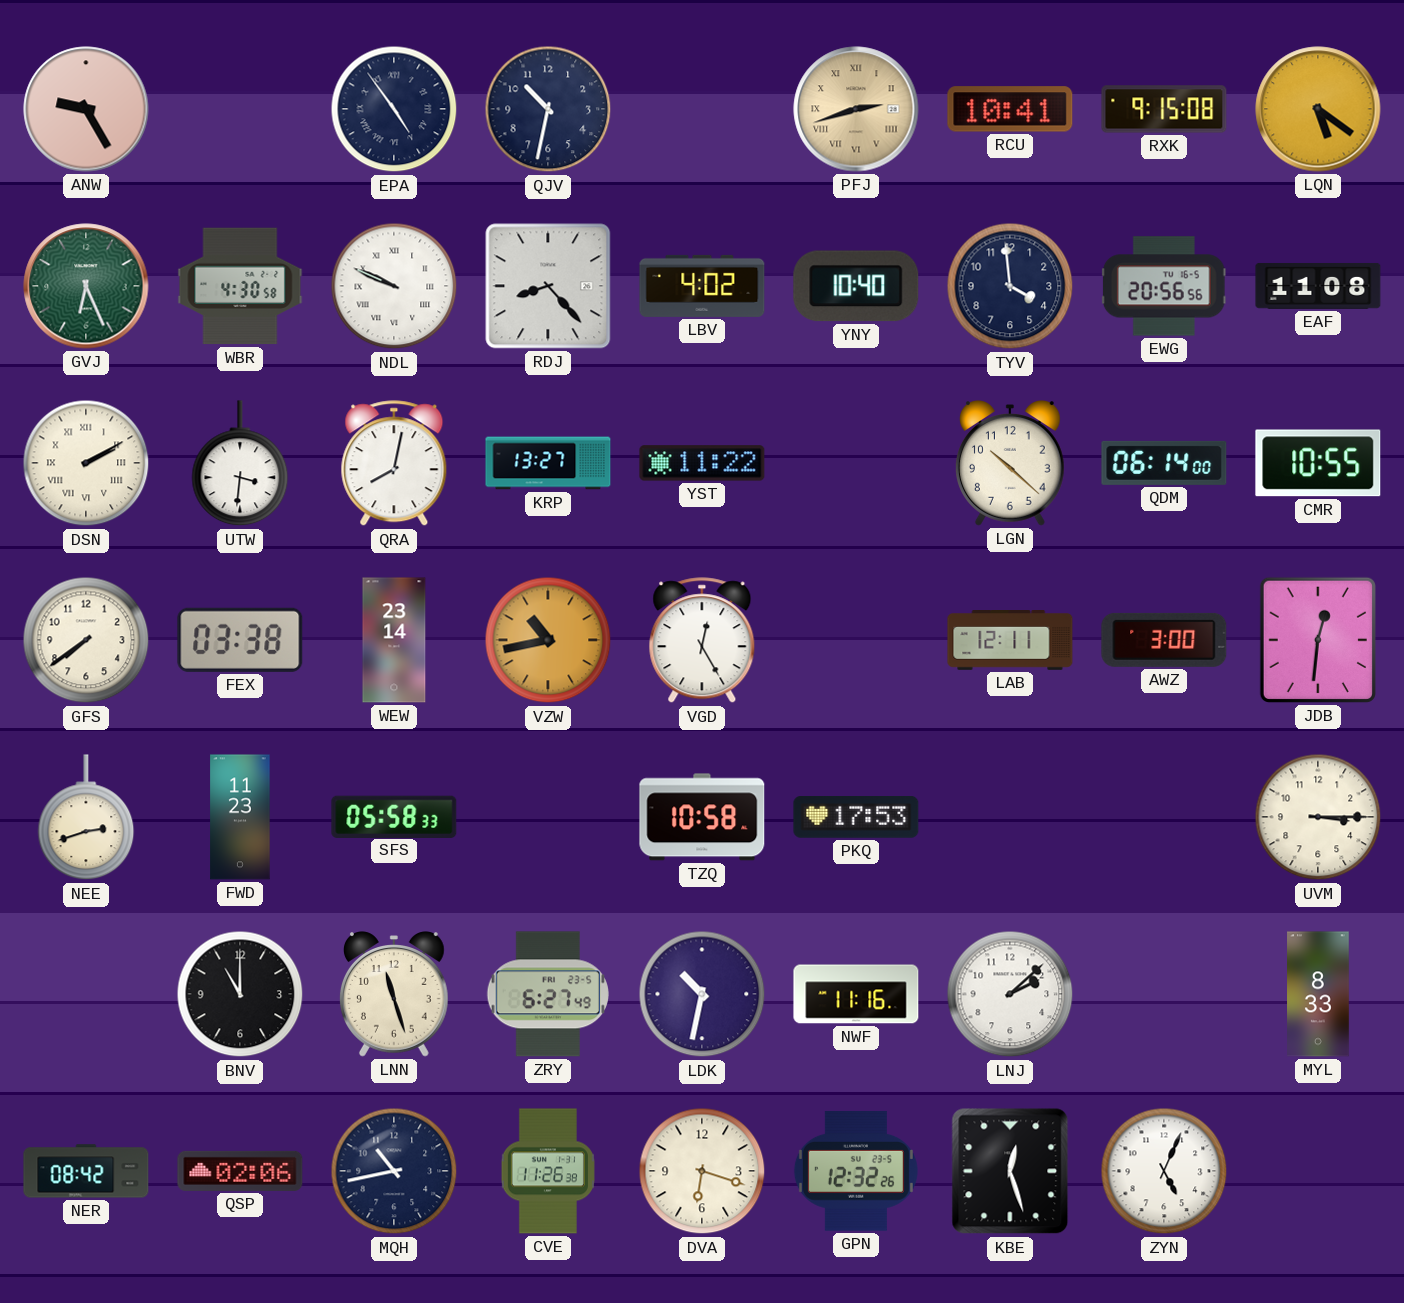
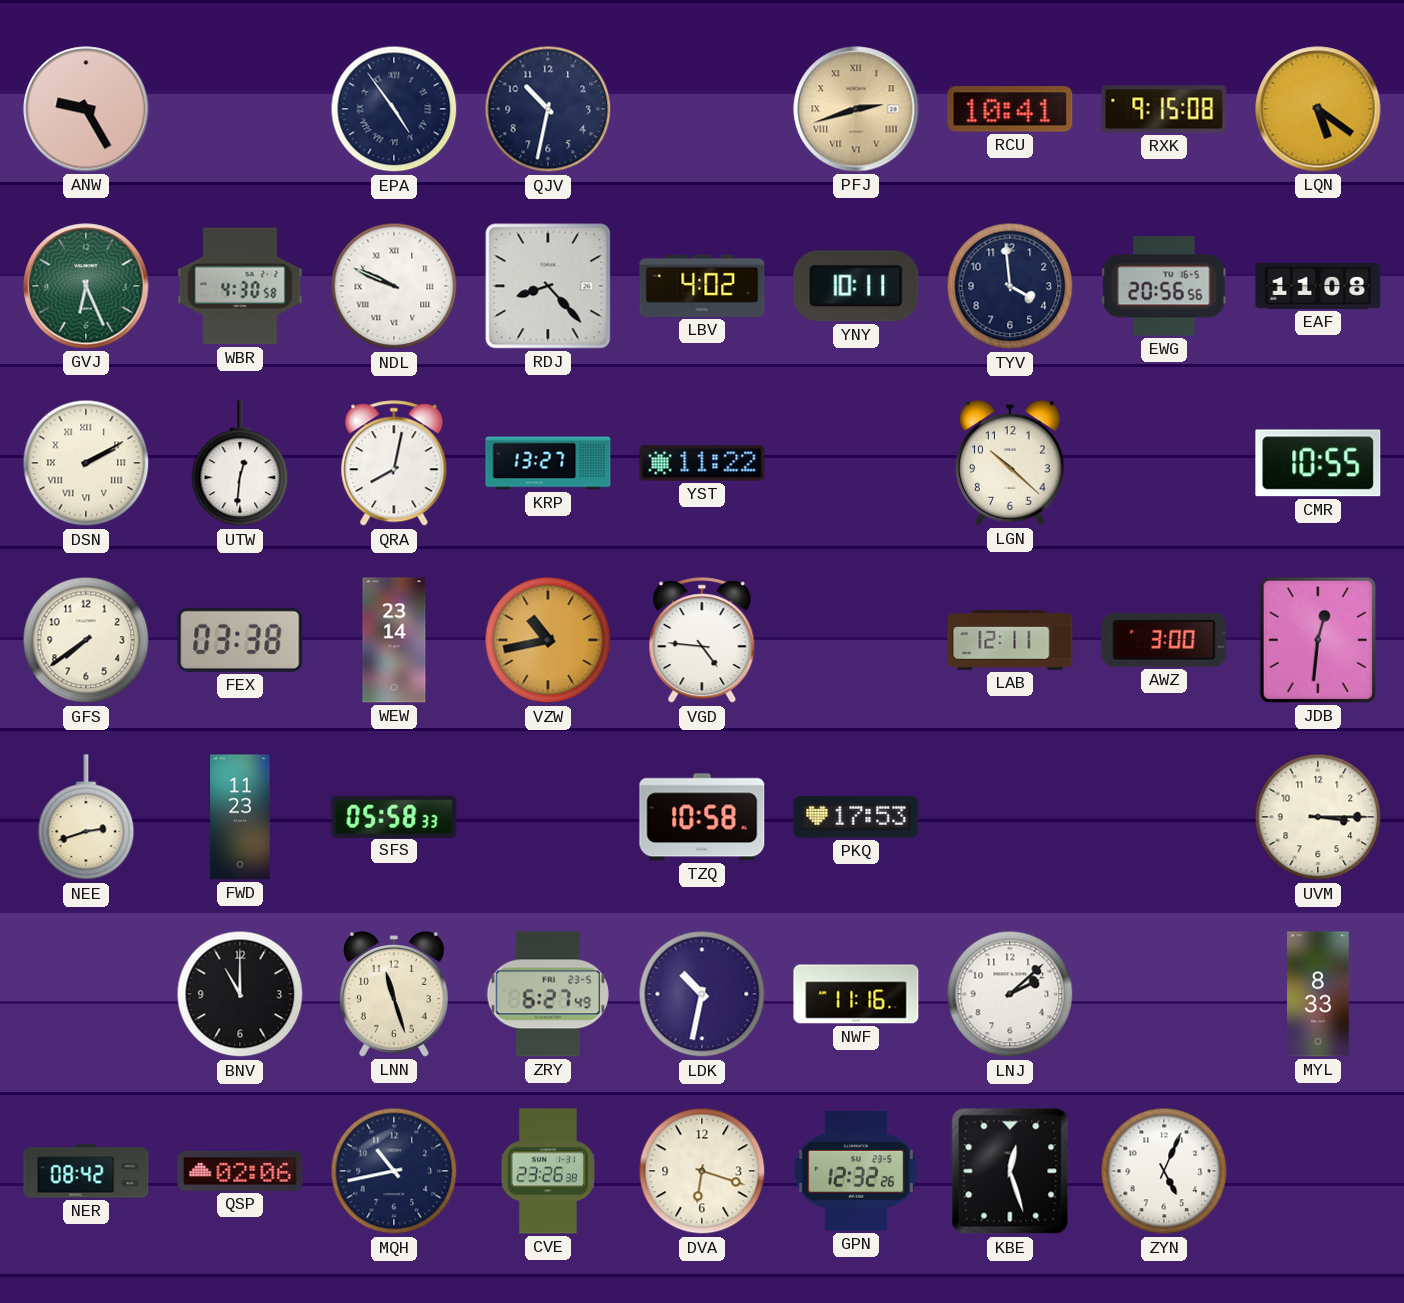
YNY: 10:40 -> 10:11 (856, 286)
UTW: 3:31 -> 12:31 (240, 464)
QDM: 06:14 -> none (1164, 463)
VGD: 12:25 -> 4:46 (702, 641)
CVE: 11:26 -> 23:26 (548, 1171)
